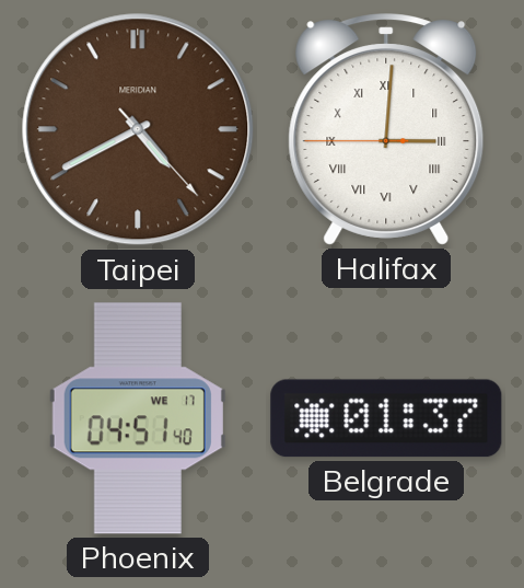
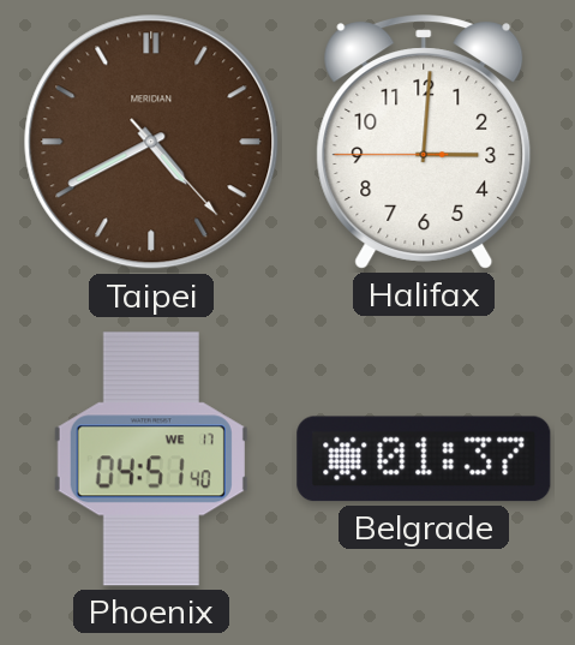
Halifax numerals: Roman -> Arabic (424, 142)
